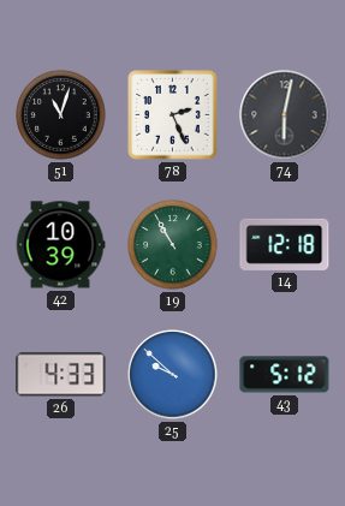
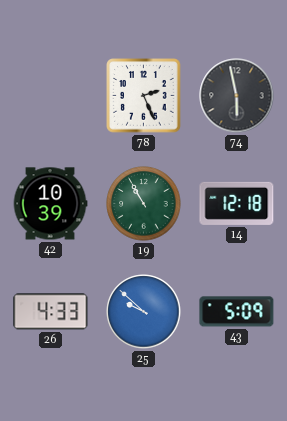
51: 11:03 -> none (61, 115)
74: 6:02 -> 5:58 (237, 96)
43: 5:12 -> 5:09 (237, 312)
